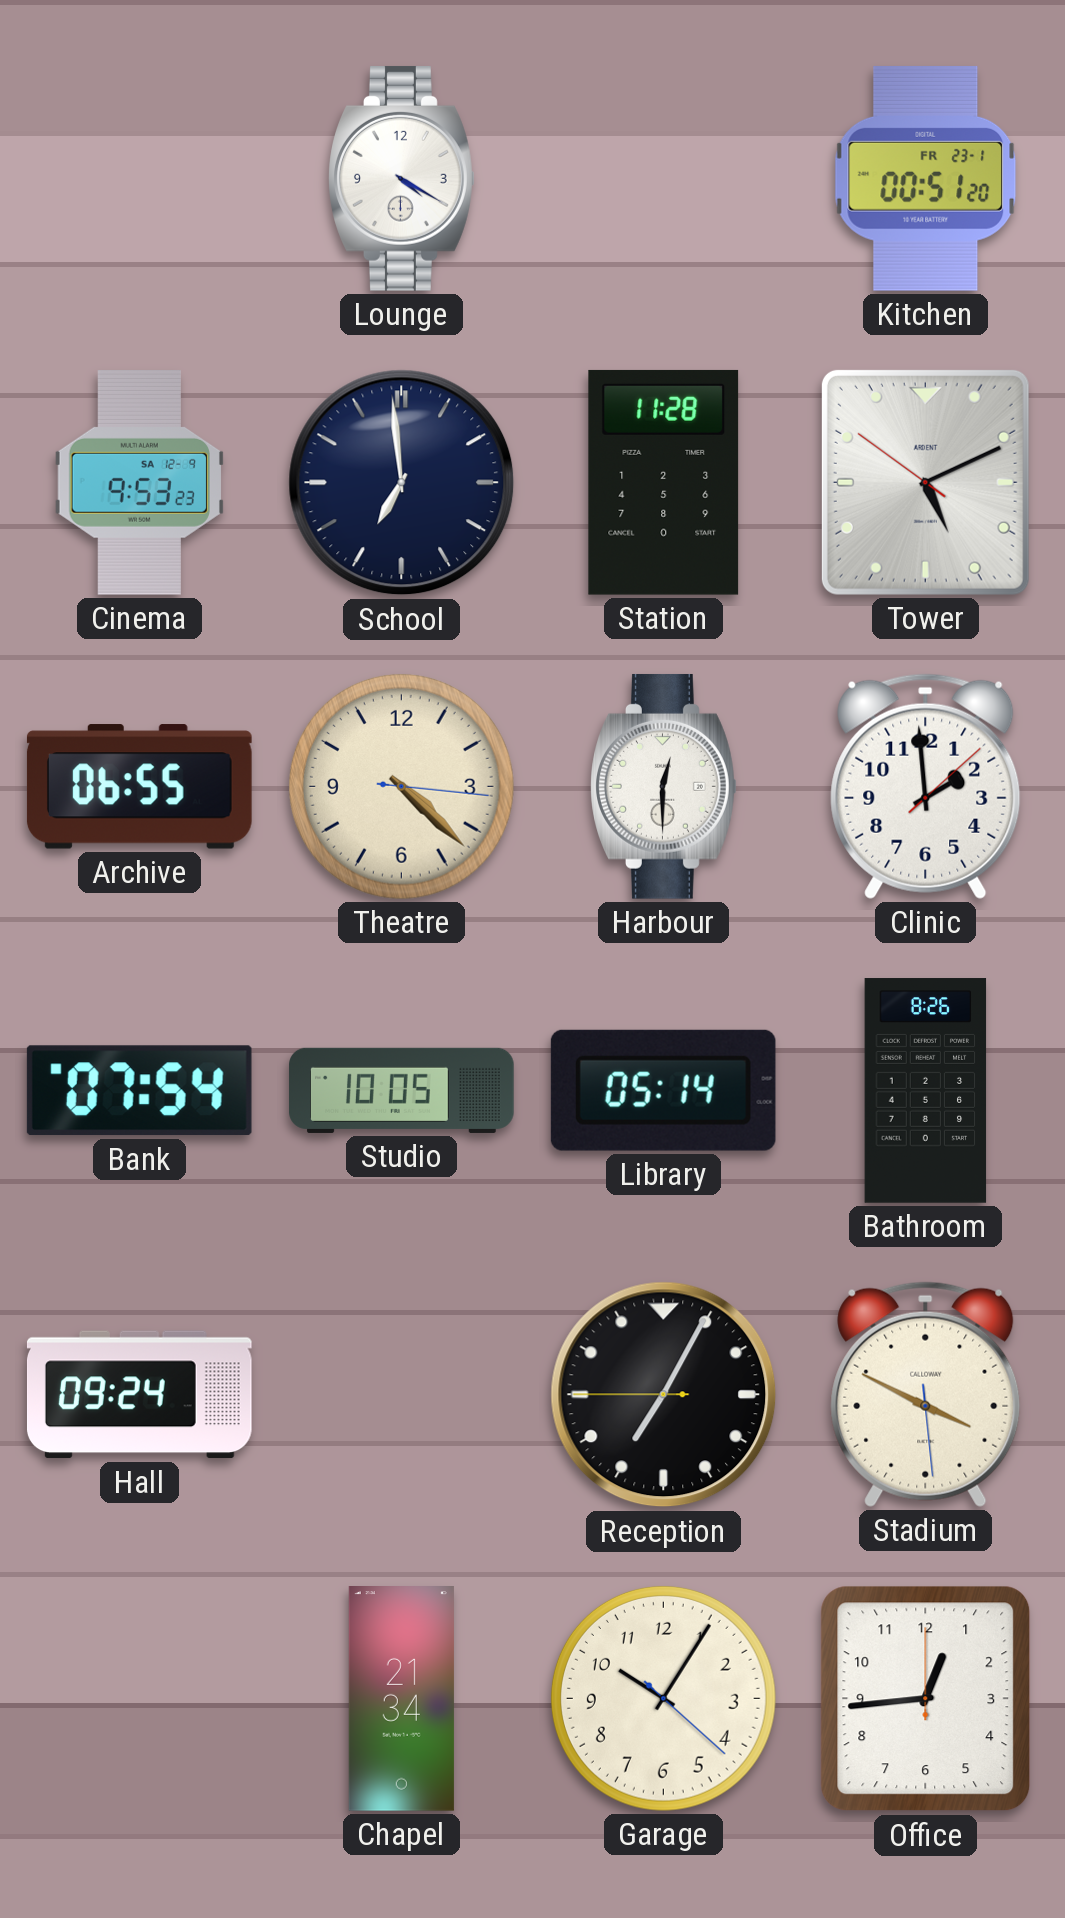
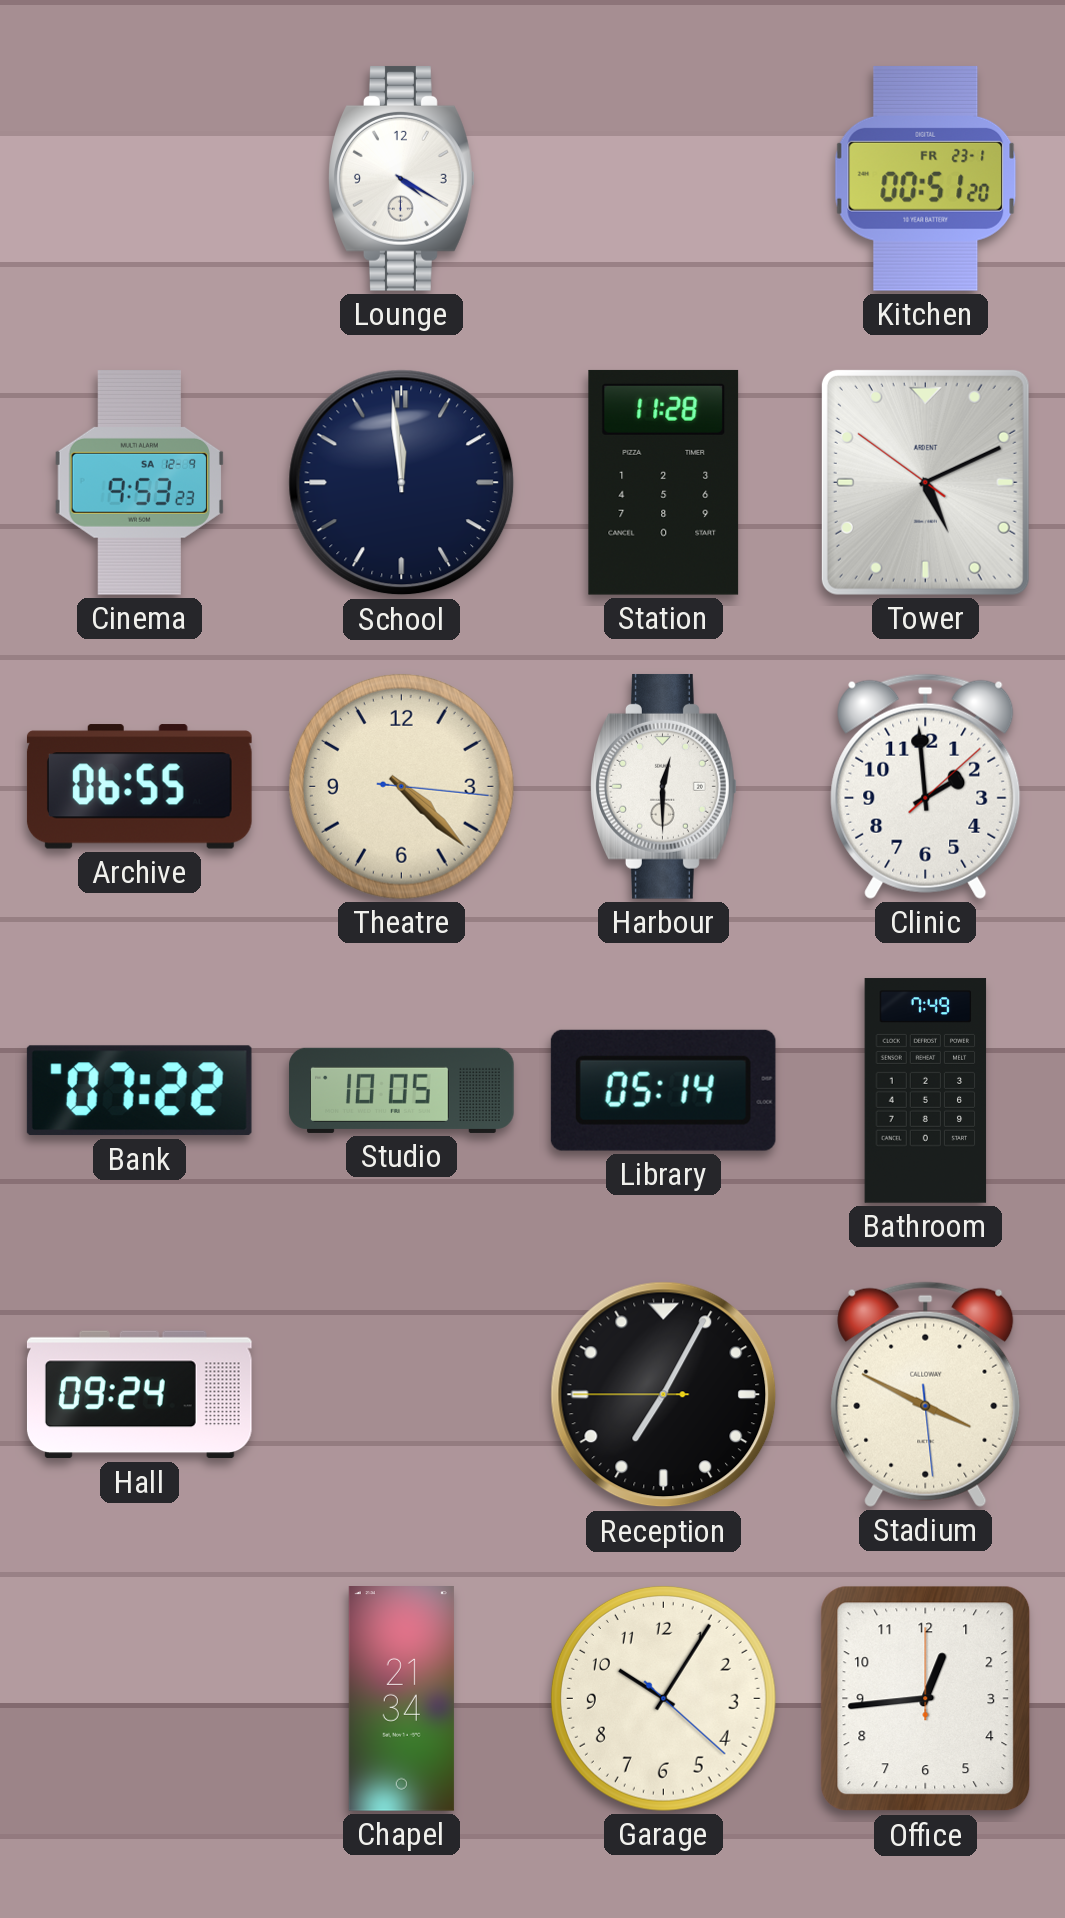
School: 6:59 -> 11:59 (402, 483)
Bank: 07:54 -> 07:22 (139, 1091)
Bathroom: 8:26 -> 7:49 (926, 1091)
